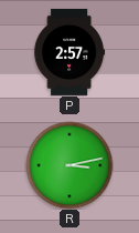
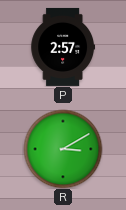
R: 3:13 -> 3:10 (63, 149)
